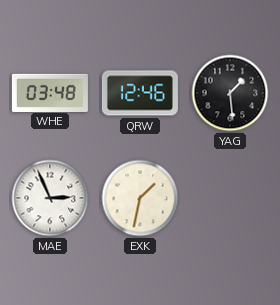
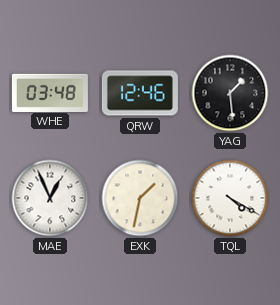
MAE: 2:56 -> 12:56 (50, 198)
TQL: none -> 4:20 (230, 198)
